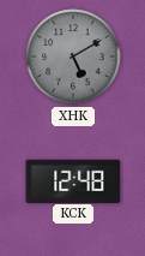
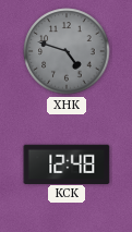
XHK: 5:10 -> 4:48 (67, 51)
